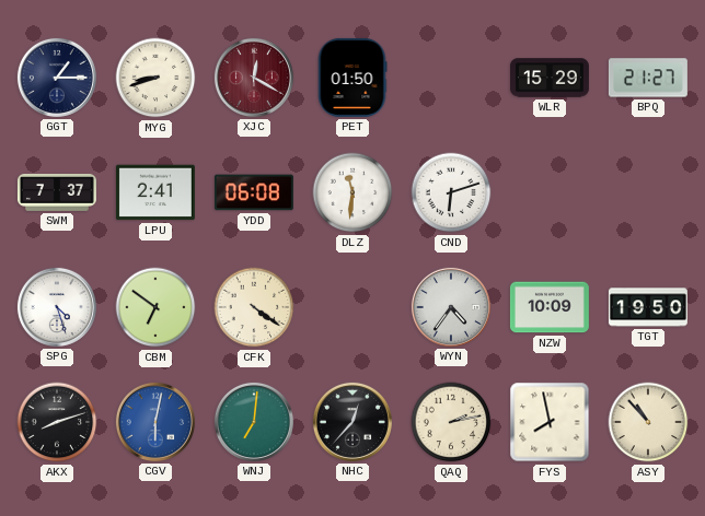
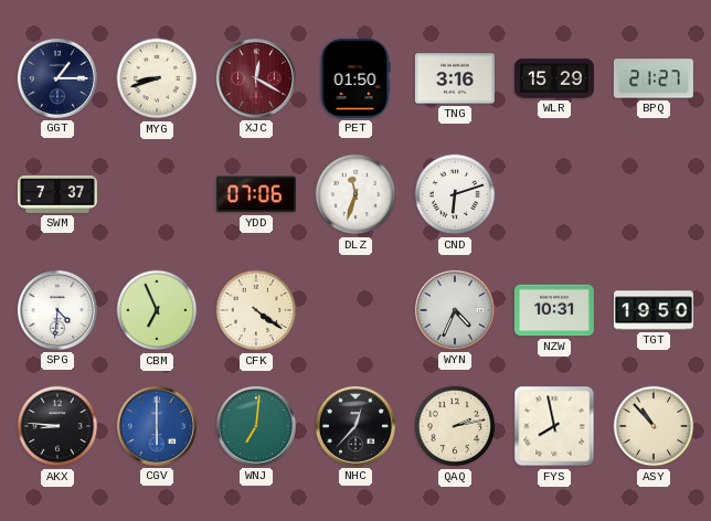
TNG: none -> 3:16 (455, 78)
LPU: 2:41 -> none (155, 192)
YDD: 06:08 -> 07:06 (256, 194)
DLZ: 11:31 -> 11:33 (355, 194)
SPG: 4:27 -> 4:31 (57, 310)
CBM: 6:51 -> 6:56 (157, 310)
WYN: 4:36 -> 4:34 (455, 310)
NZW: 10:09 -> 10:31 (554, 310)
AKX: 8:12 -> 8:46 (57, 426)
CGV: 6:02 -> 6:00 (157, 426)
